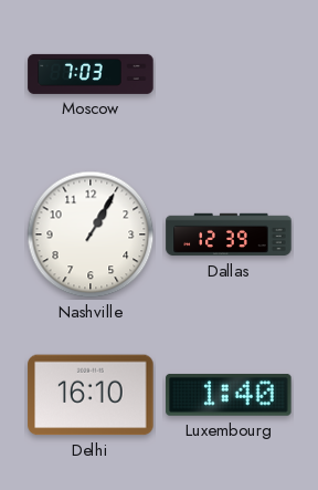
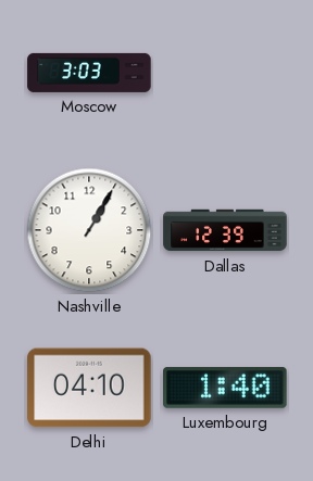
Moscow: 7:03 -> 3:03 (89, 73)
Delhi: 16:10 -> 04:10 (89, 388)
